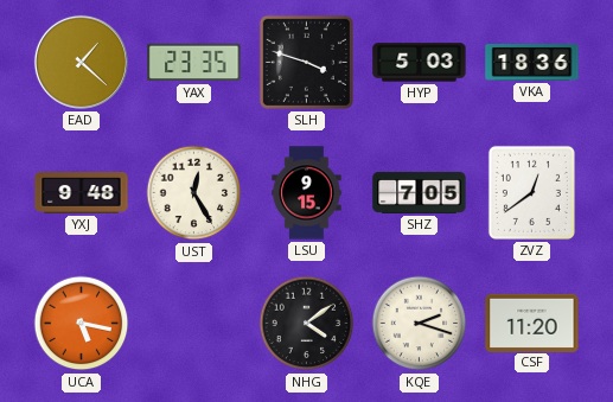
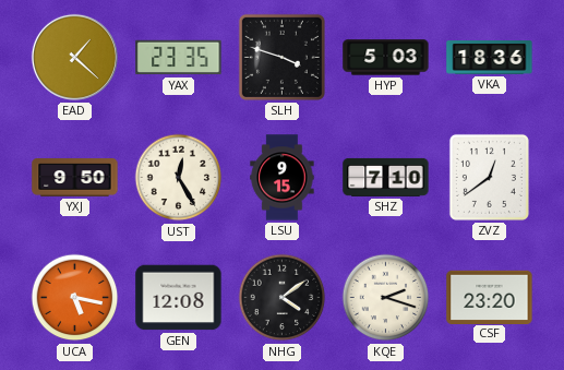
YXJ: 9:48 -> 9:50 (75, 178)
SHZ: 7:05 -> 7:10 (386, 177)
GEN: none -> 12:08 (179, 298)
CSF: 11:20 -> 23:20 (490, 297)
